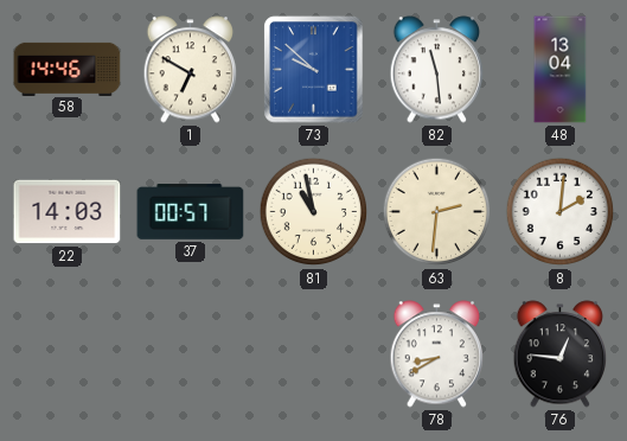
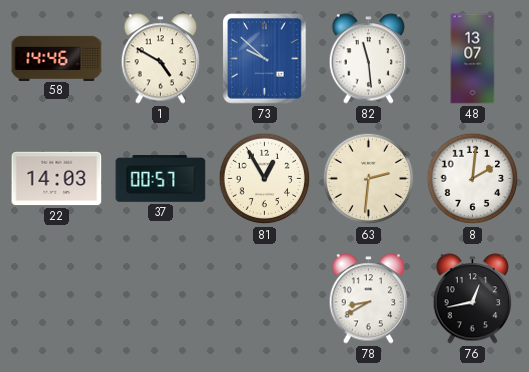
1: 6:50 -> 4:50 (161, 59)
48: 13:04 -> 13:07 (473, 59)
81: 10:58 -> 12:55 (265, 179)
76: 12:46 -> 12:43 (473, 299)
